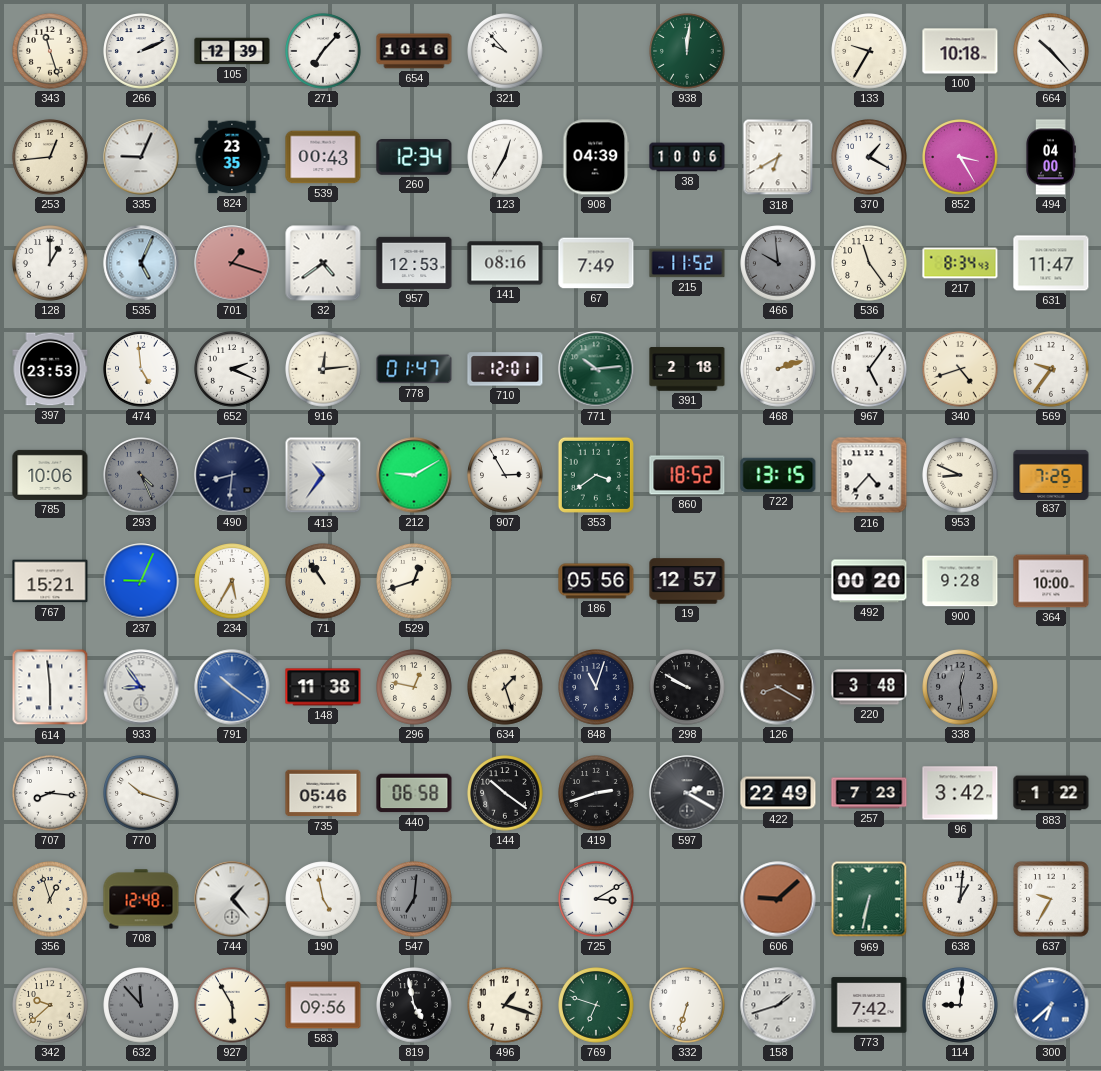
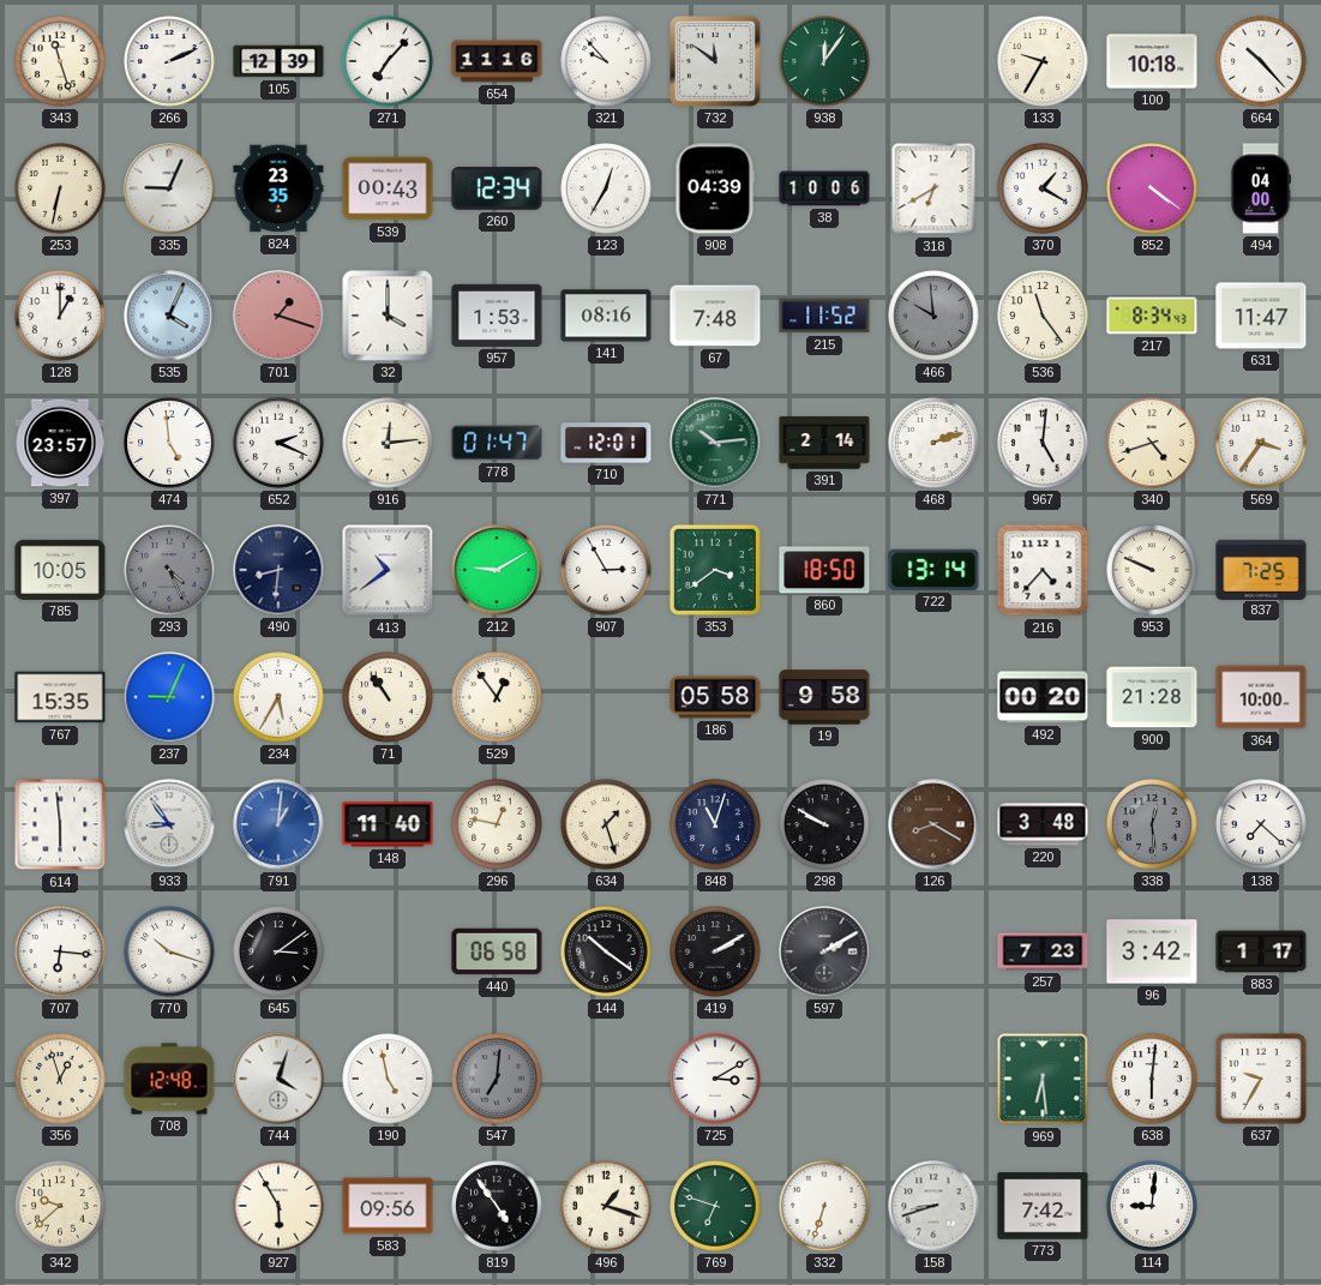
654: 10:16 -> 11:16 (497, 61)
732: none -> 11:51 (716, 62)
938: 12:01 -> 12:06 (824, 61)
253: 12:44 -> 6:32 (60, 188)
852: 3:25 -> 4:21 (1152, 188)
535: 5:04 -> 4:04 (169, 316)
32: 4:39 -> 4:00 (388, 316)
957: 12:53 -> 1:53 (497, 316)
67: 7:49 -> 7:48 (715, 316)
397: 23:53 -> 23:57 (60, 443)
391: 2:18 -> 2:14 (824, 443)
967: 5:06 -> 5:01 (1043, 443)
569: 9:36 -> 3:36 (1261, 443)
785: 10:06 -> 10:05 (60, 570)
413: 10:36 -> 10:39 (388, 570)
860: 18:52 -> 18:50 (824, 570)
722: 13:15 -> 13:14 (933, 570)
953: 8:49 -> 9:49 (1152, 570)
767: 15:21 -> 15:35 (60, 697)
529: 12:42 -> 12:54 (497, 697)
186: 05:56 -> 05:58 (715, 697)
19: 12:57 -> 9:58 (824, 697)
900: 9:28 -> 21:28 (1152, 697)
791: 10:21 -> 1:01 (278, 824)
148: 11:38 -> 11:40 (388, 824)
138: none -> 7:22 (1261, 824)
707: 8:16 -> 6:16 (60, 951)
645: none -> 3:09 (278, 951)
735: 05:46 -> none (323, 793)
419: 2:42 -> 2:10 (715, 951)
597: 2:20 -> 2:10 (824, 951)
422: 22:49 -> none (778, 793)
883: 1:22 -> 1:17 (1261, 951)
744: 1:23 -> 4:03 (278, 1079)
606: 9:08 -> none (778, 899)
969: 6:32 -> 6:29 (1043, 1079)
638: 1:01 -> 6:01 (1152, 1079)
632: 11:53 -> none (141, 1005)
819: 4:58 -> 4:54 (497, 1206)
158: 1:42 -> 8:42 (933, 1206)
300: 6:38 -> none (1051, 1005)
